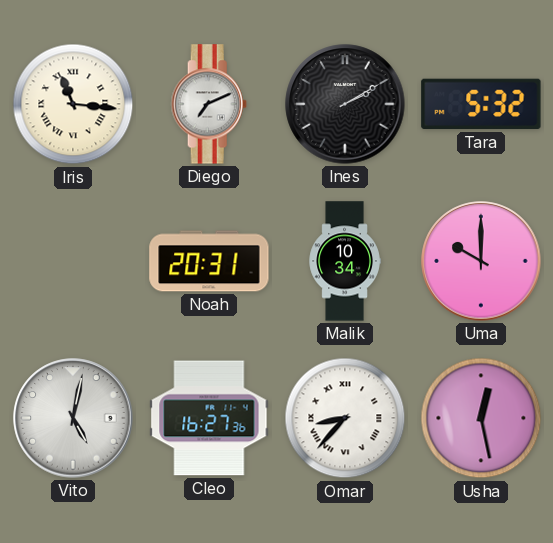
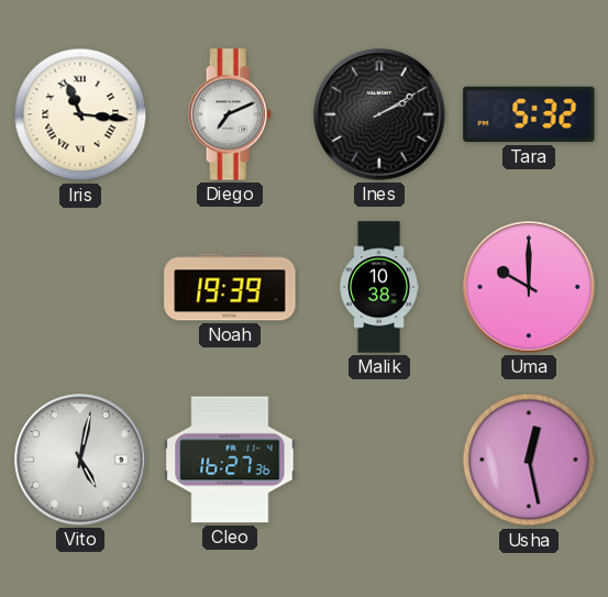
Noah: 20:31 -> 19:39 (230, 287)
Malik: 10:34 -> 10:38 (379, 287)
Omar: 8:37 -> none (345, 418)
